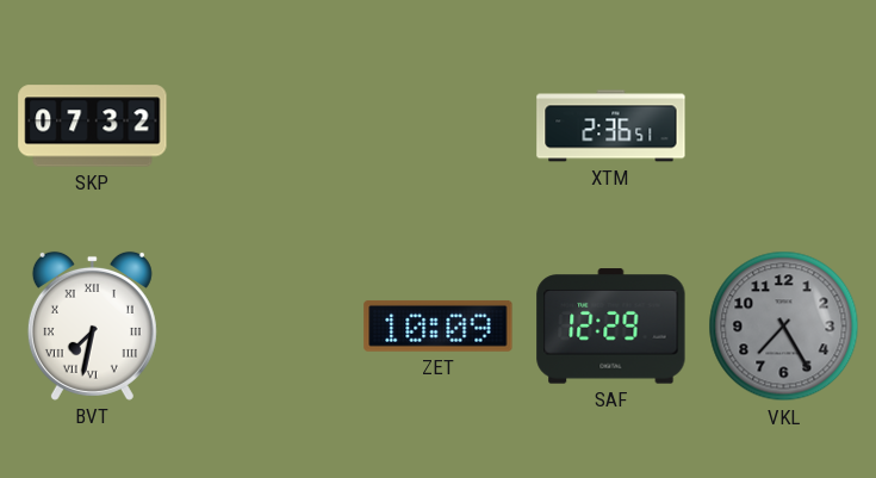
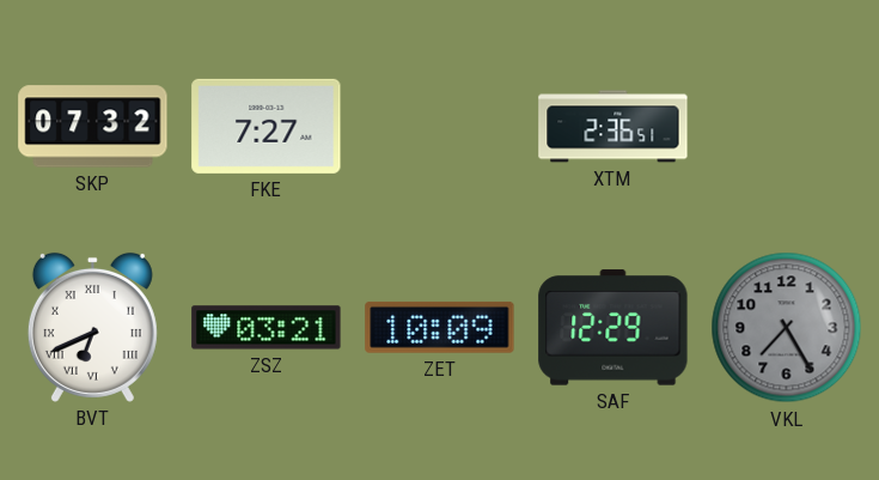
FKE: none -> 7:27 (267, 126)
BVT: 7:32 -> 6:41 (92, 327)
ZSZ: none -> 03:21 (267, 328)
